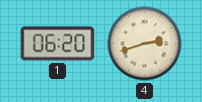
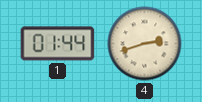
1: 06:20 -> 01:44 (58, 44)
